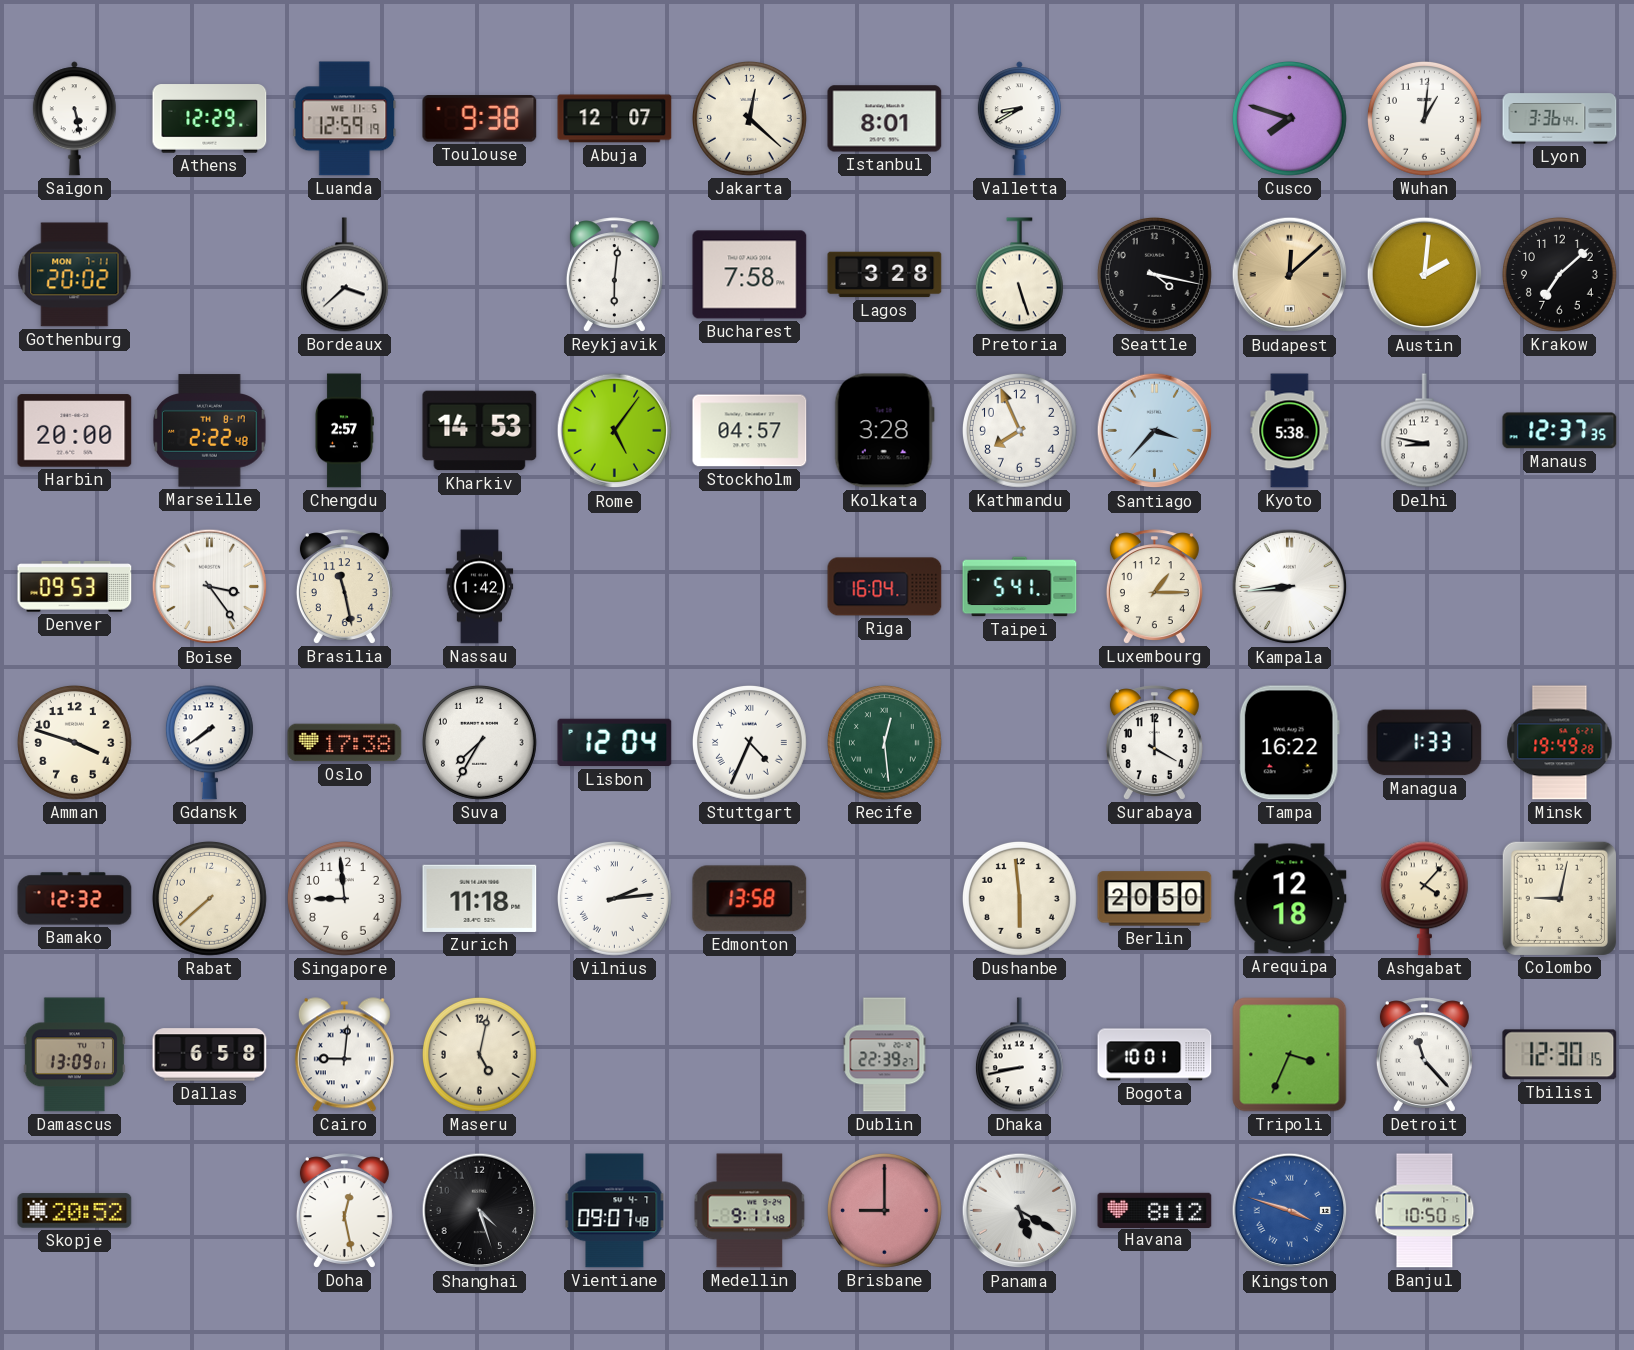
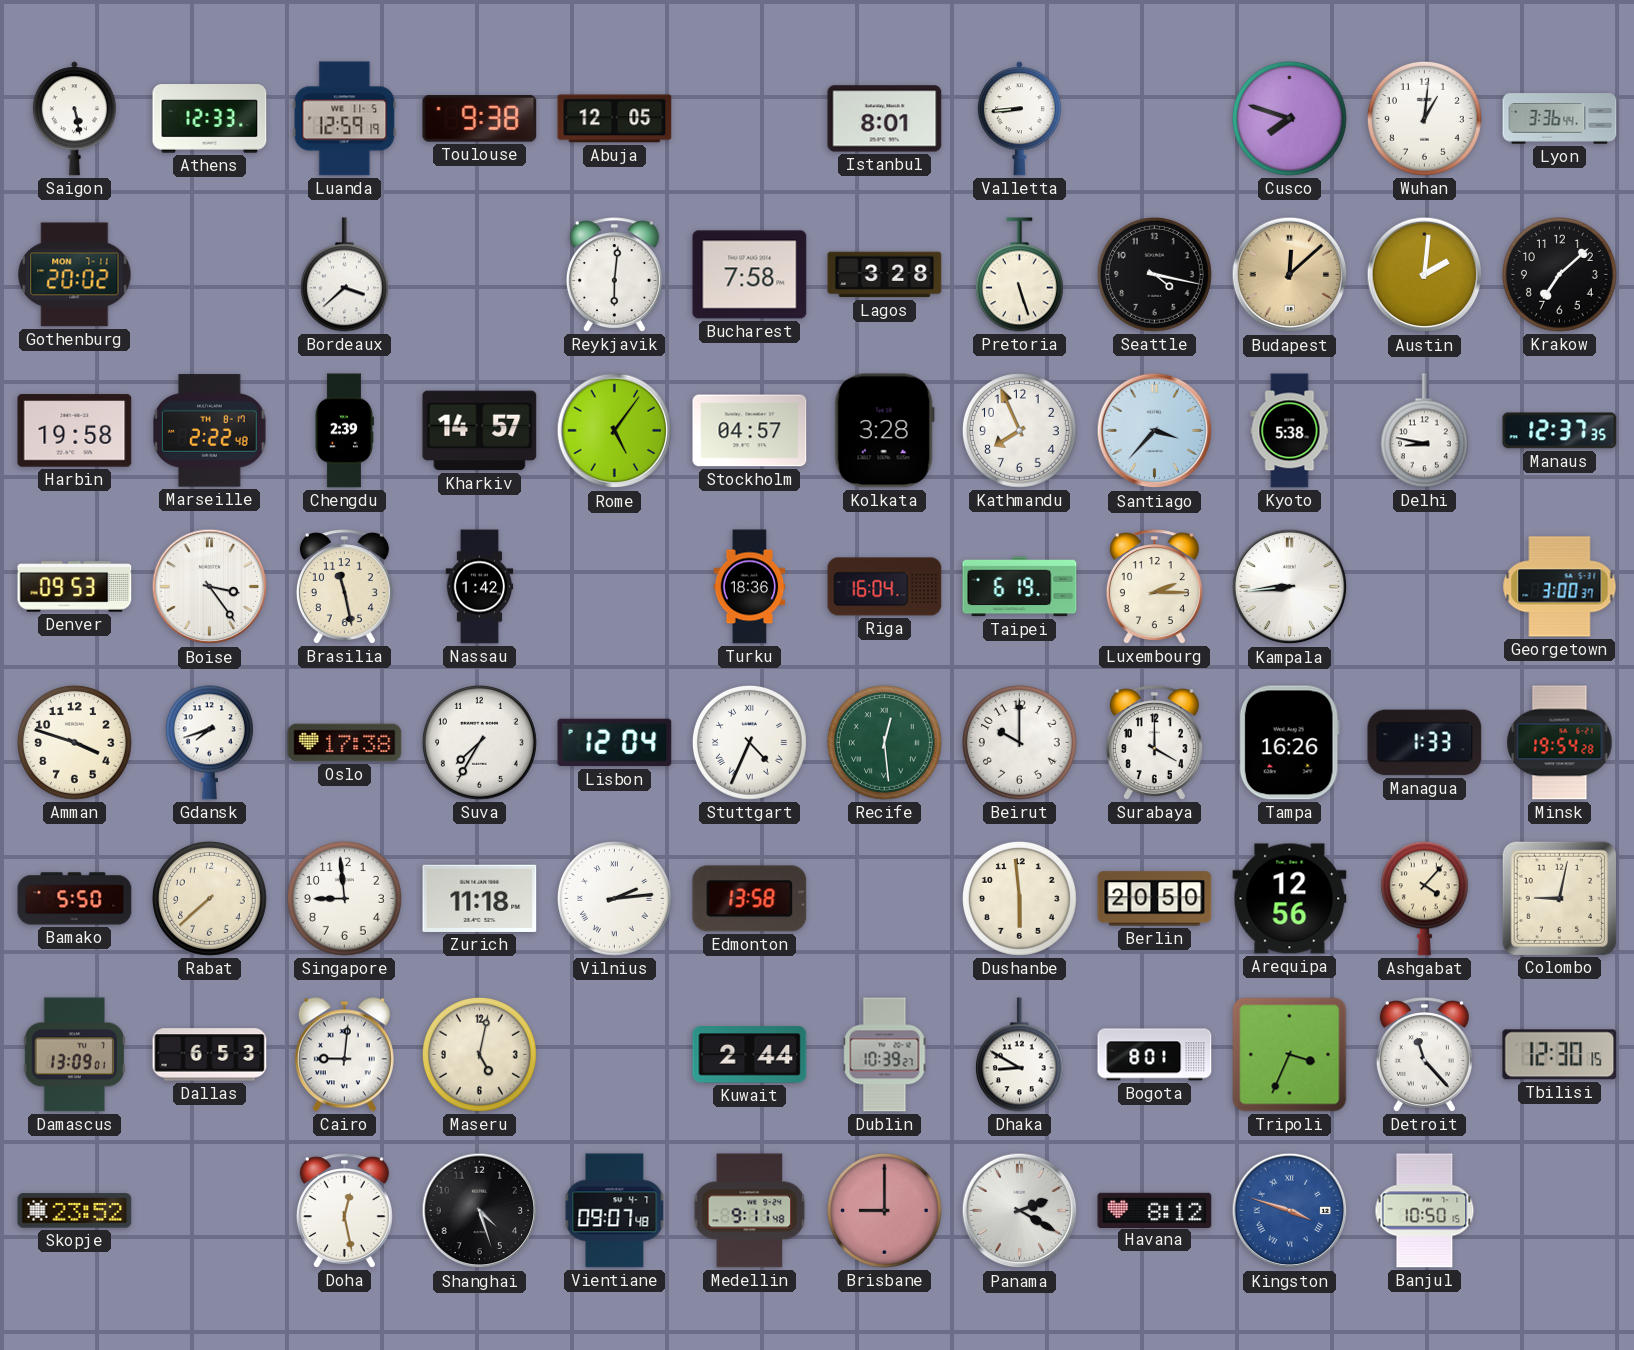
Athens: 12:29 -> 12:33 (210, 119)
Abuja: 12:07 -> 12:05 (615, 119)
Jakarta: 12:22 -> none (749, 118)
Valletta: 8:40 -> 8:44 (1019, 119)
Harbin: 20:00 -> 19:58 (75, 431)
Chengdu: 2:57 -> 2:39 (344, 431)
Kharkiv: 14:53 -> 14:57 (480, 431)
Turku: none -> 18:36 (750, 587)
Taipei: 5:41 -> 6:19 (1020, 587)
Luxembourg: 1:15 -> 2:15 (1154, 587)
Georgetown: none -> 3:00 (1560, 587)
Gdansk: 7:39 -> 7:42 (209, 743)
Beirut: none -> 10:00 (1019, 742)
Tampa: 16:22 -> 16:26 (1289, 743)
Minsk: 19:49 -> 19:54 (1560, 743)
Bamako: 12:32 -> 5:50 (75, 899)
Arequipa: 12:18 -> 12:56 (1290, 899)
Dallas: 6:58 -> 6:53 (210, 1055)
Kuwait: none -> 2:44 (750, 1055)
Dublin: 22:39 -> 10:39 (885, 1055)
Dhaka: 8:43 -> 8:50 (1019, 1055)
Bogota: 10:01 -> 8:01 (1155, 1055)
Skopje: 20:52 -> 23:52 (75, 1211)
Panama: 5:20 -> 2:20 (1020, 1211)
